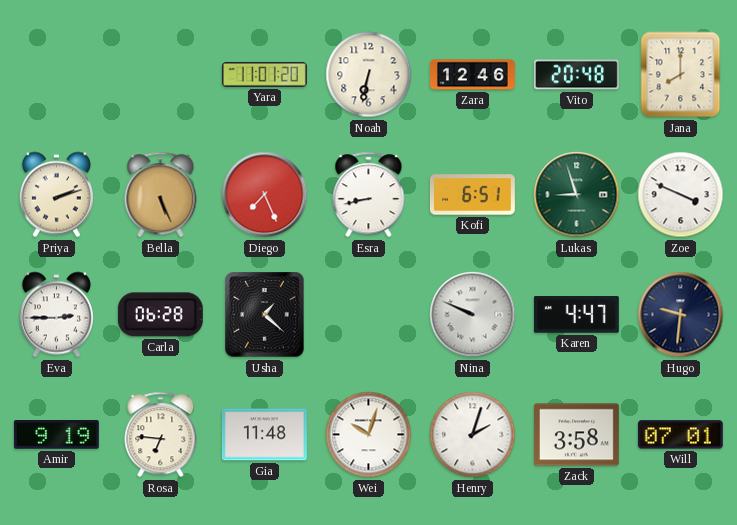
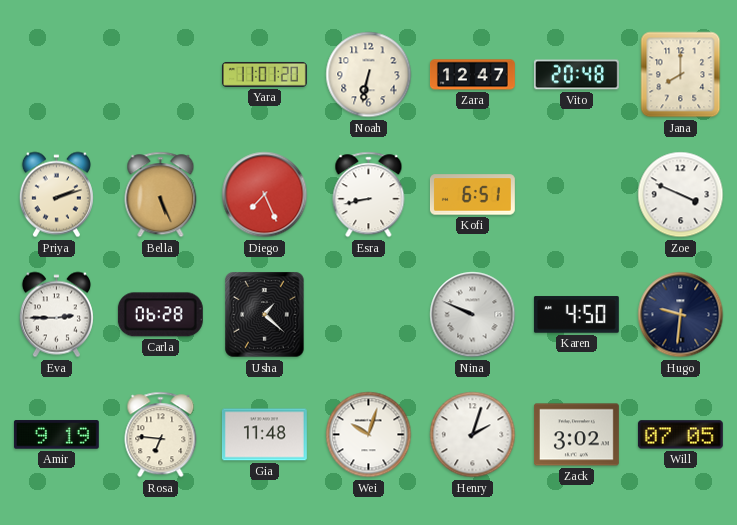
Zara: 12:46 -> 12:47 (472, 75)
Lukas: 8:57 -> none (577, 195)
Karen: 4:47 -> 4:50 (576, 315)
Zack: 3:58 -> 3:02 (576, 435)
Will: 07:01 -> 07:05 (680, 435)
